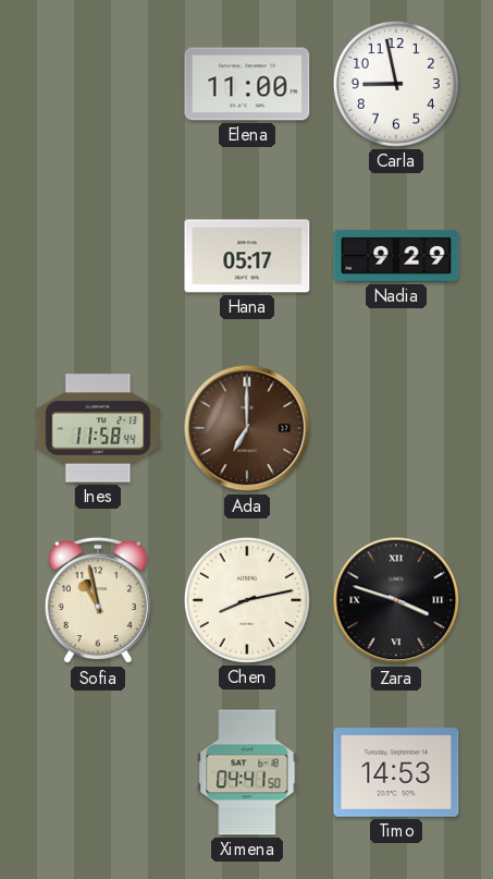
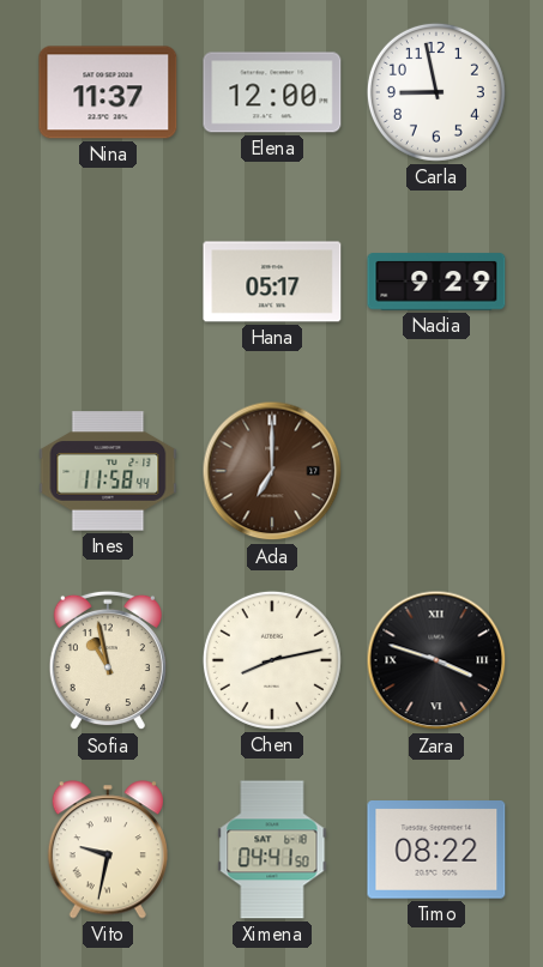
Nina: none -> 11:37 (108, 92)
Elena: 11:00 -> 12:00 (272, 92)
Vito: none -> 9:32 (108, 850)
Timo: 14:53 -> 08:22 (436, 850)
